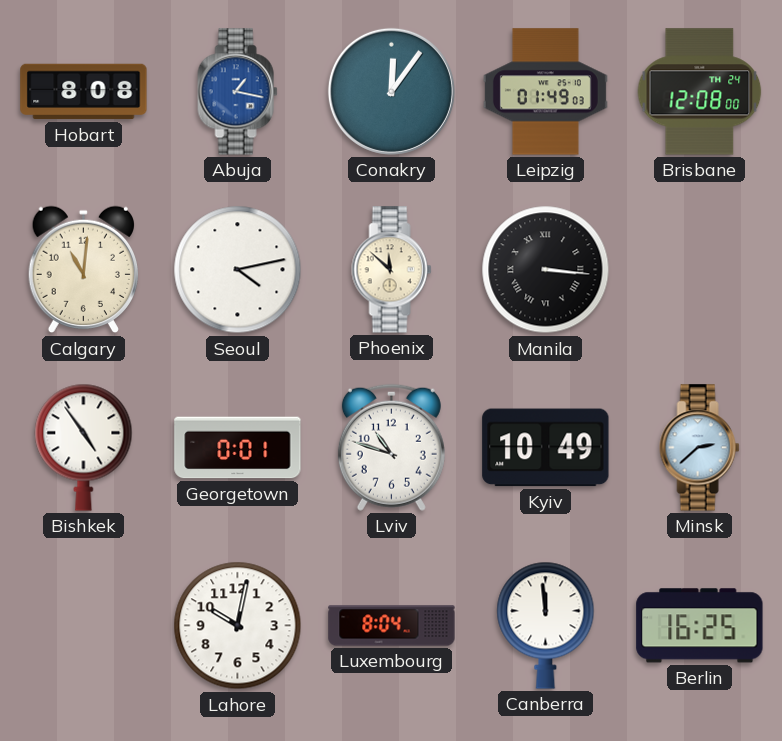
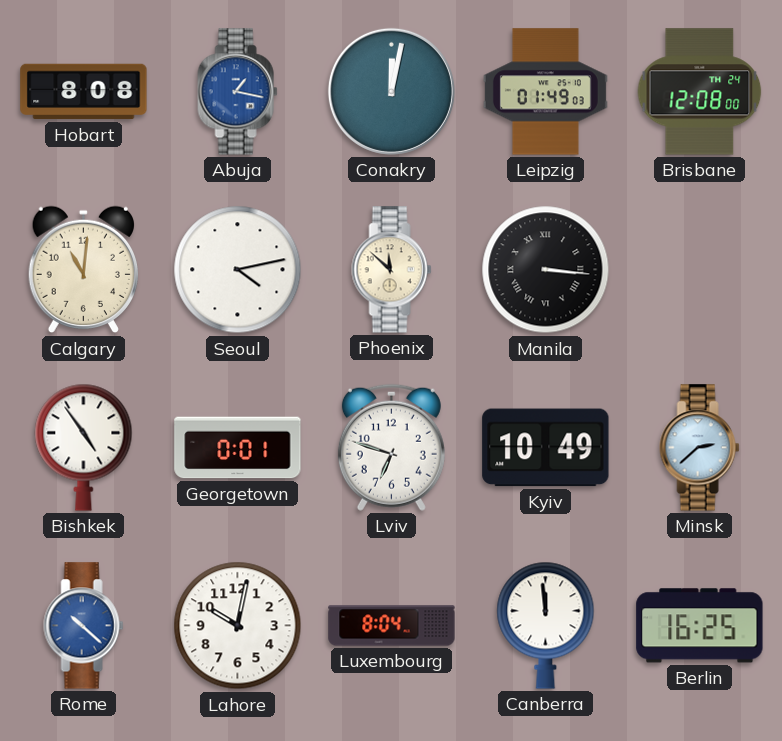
Conakry: 12:06 -> 12:02 (391, 91)
Lviv: 10:48 -> 6:48 (391, 447)
Rome: none -> 10:22 (84, 626)
